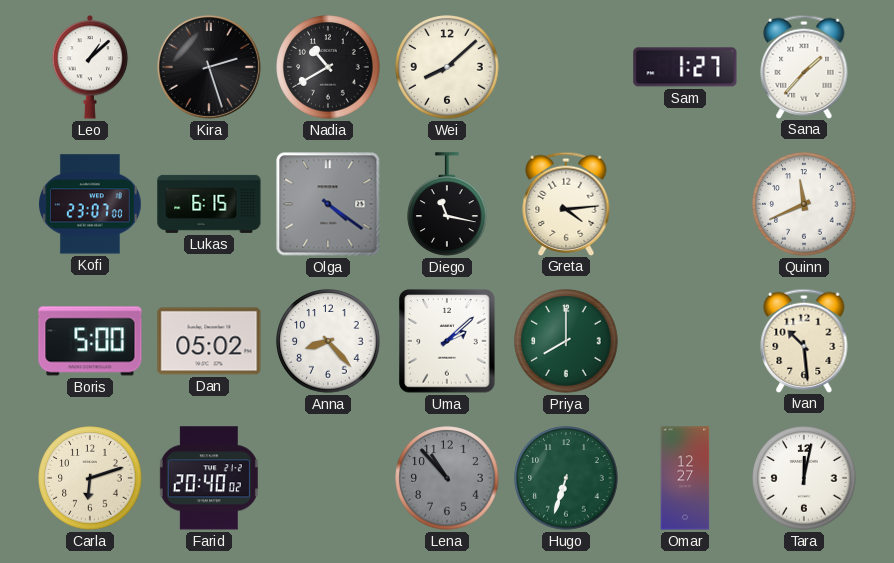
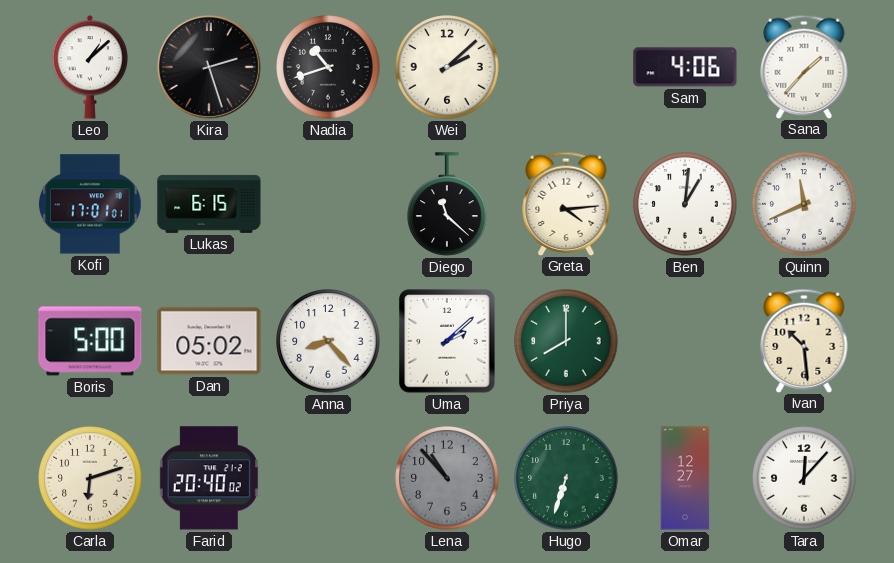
Nadia: 10:40 -> 10:42 (328, 67)
Wei: 8:08 -> 2:08 (447, 67)
Sam: 1:27 -> 4:06 (685, 67)
Kofi: 23:07 -> 17:01 (91, 204)
Olga: 4:21 -> none (328, 204)
Diego: 11:17 -> 11:22 (447, 204)
Ben: none -> 1:01 (685, 204)
Tara: 12:02 -> 12:07 (804, 478)
